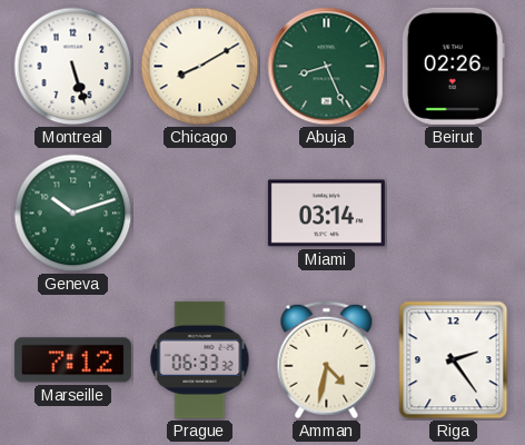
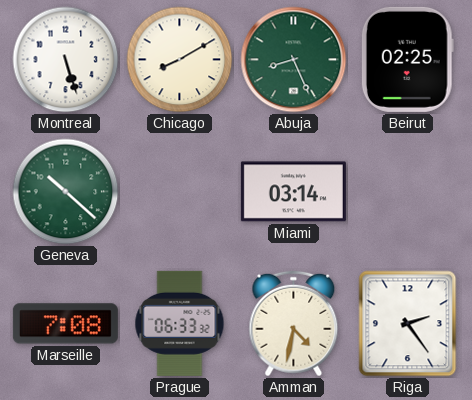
Beirut: 02:26 -> 02:25 (407, 59)
Geneva: 10:12 -> 10:22 (66, 192)
Marseille: 7:12 -> 7:08 (65, 324)
